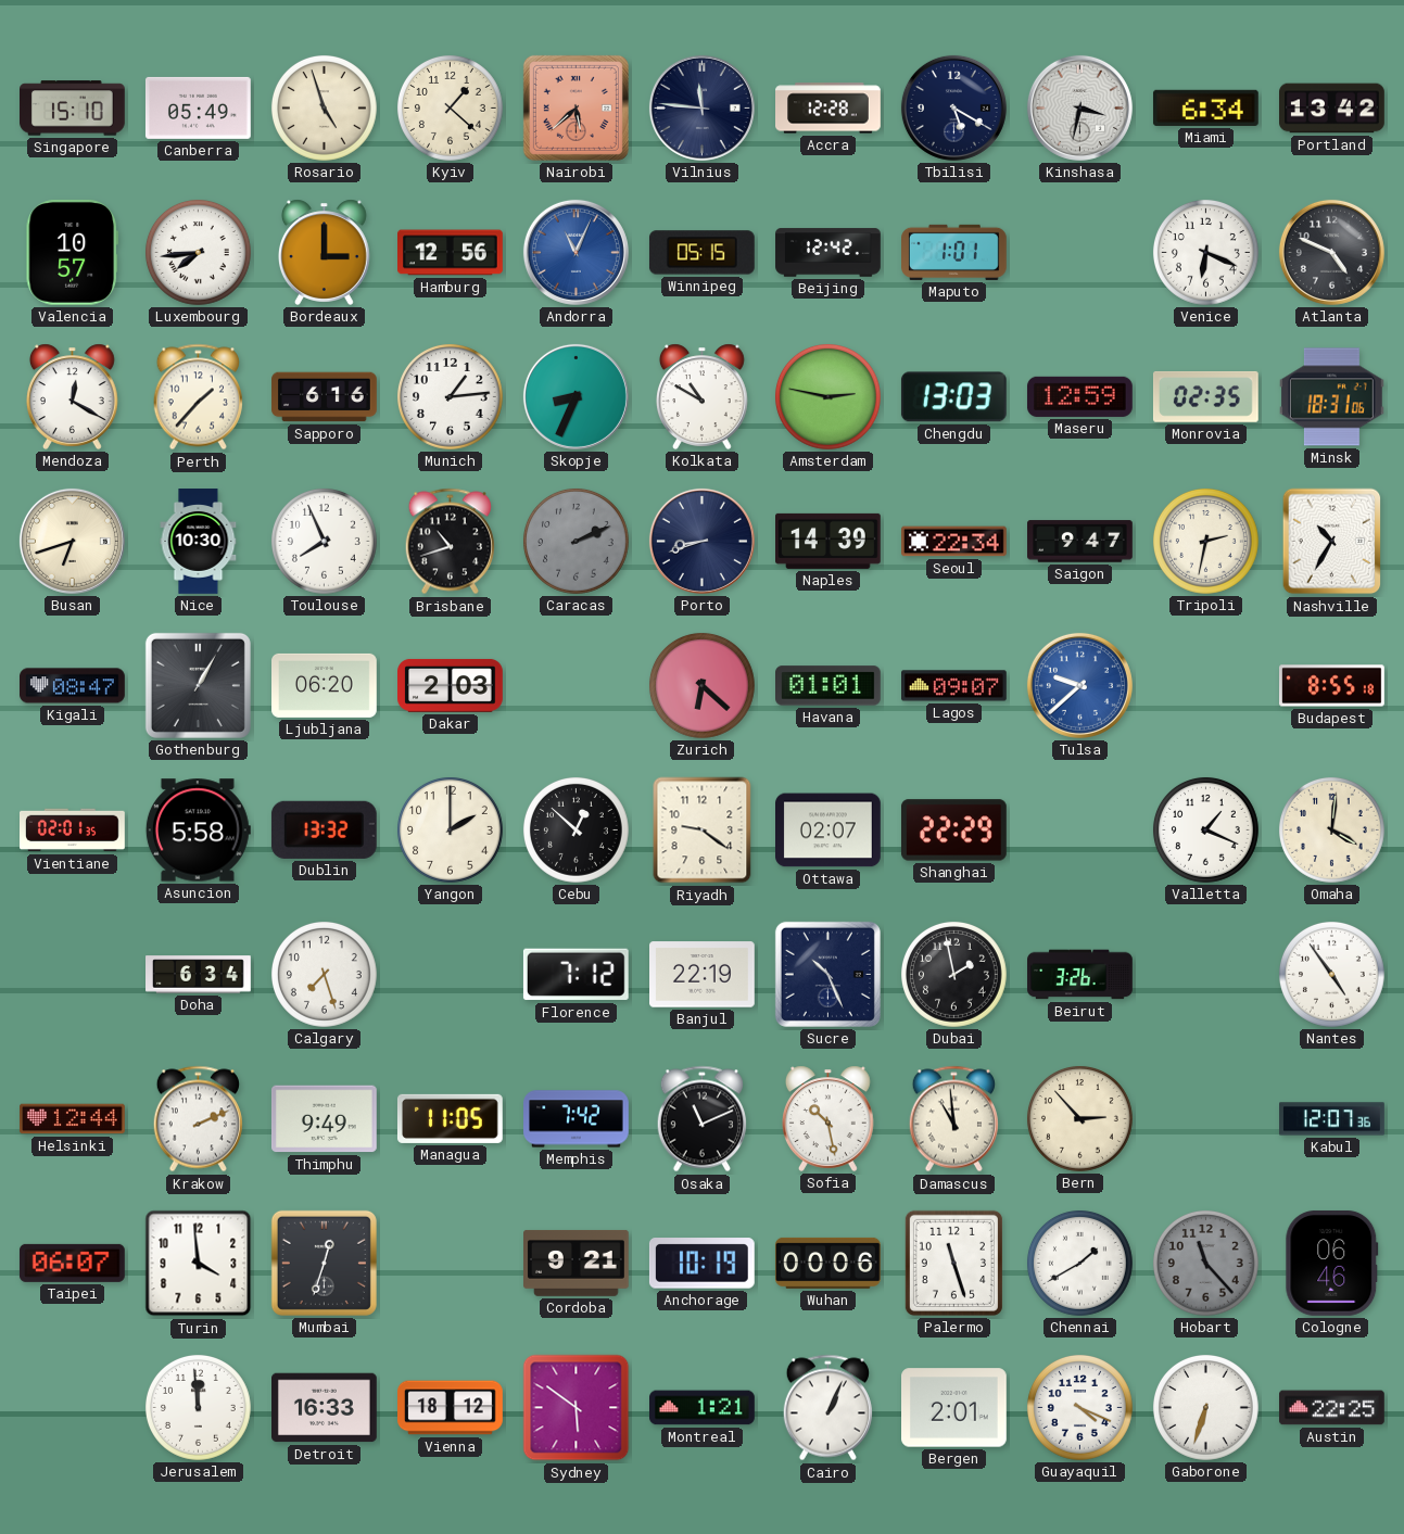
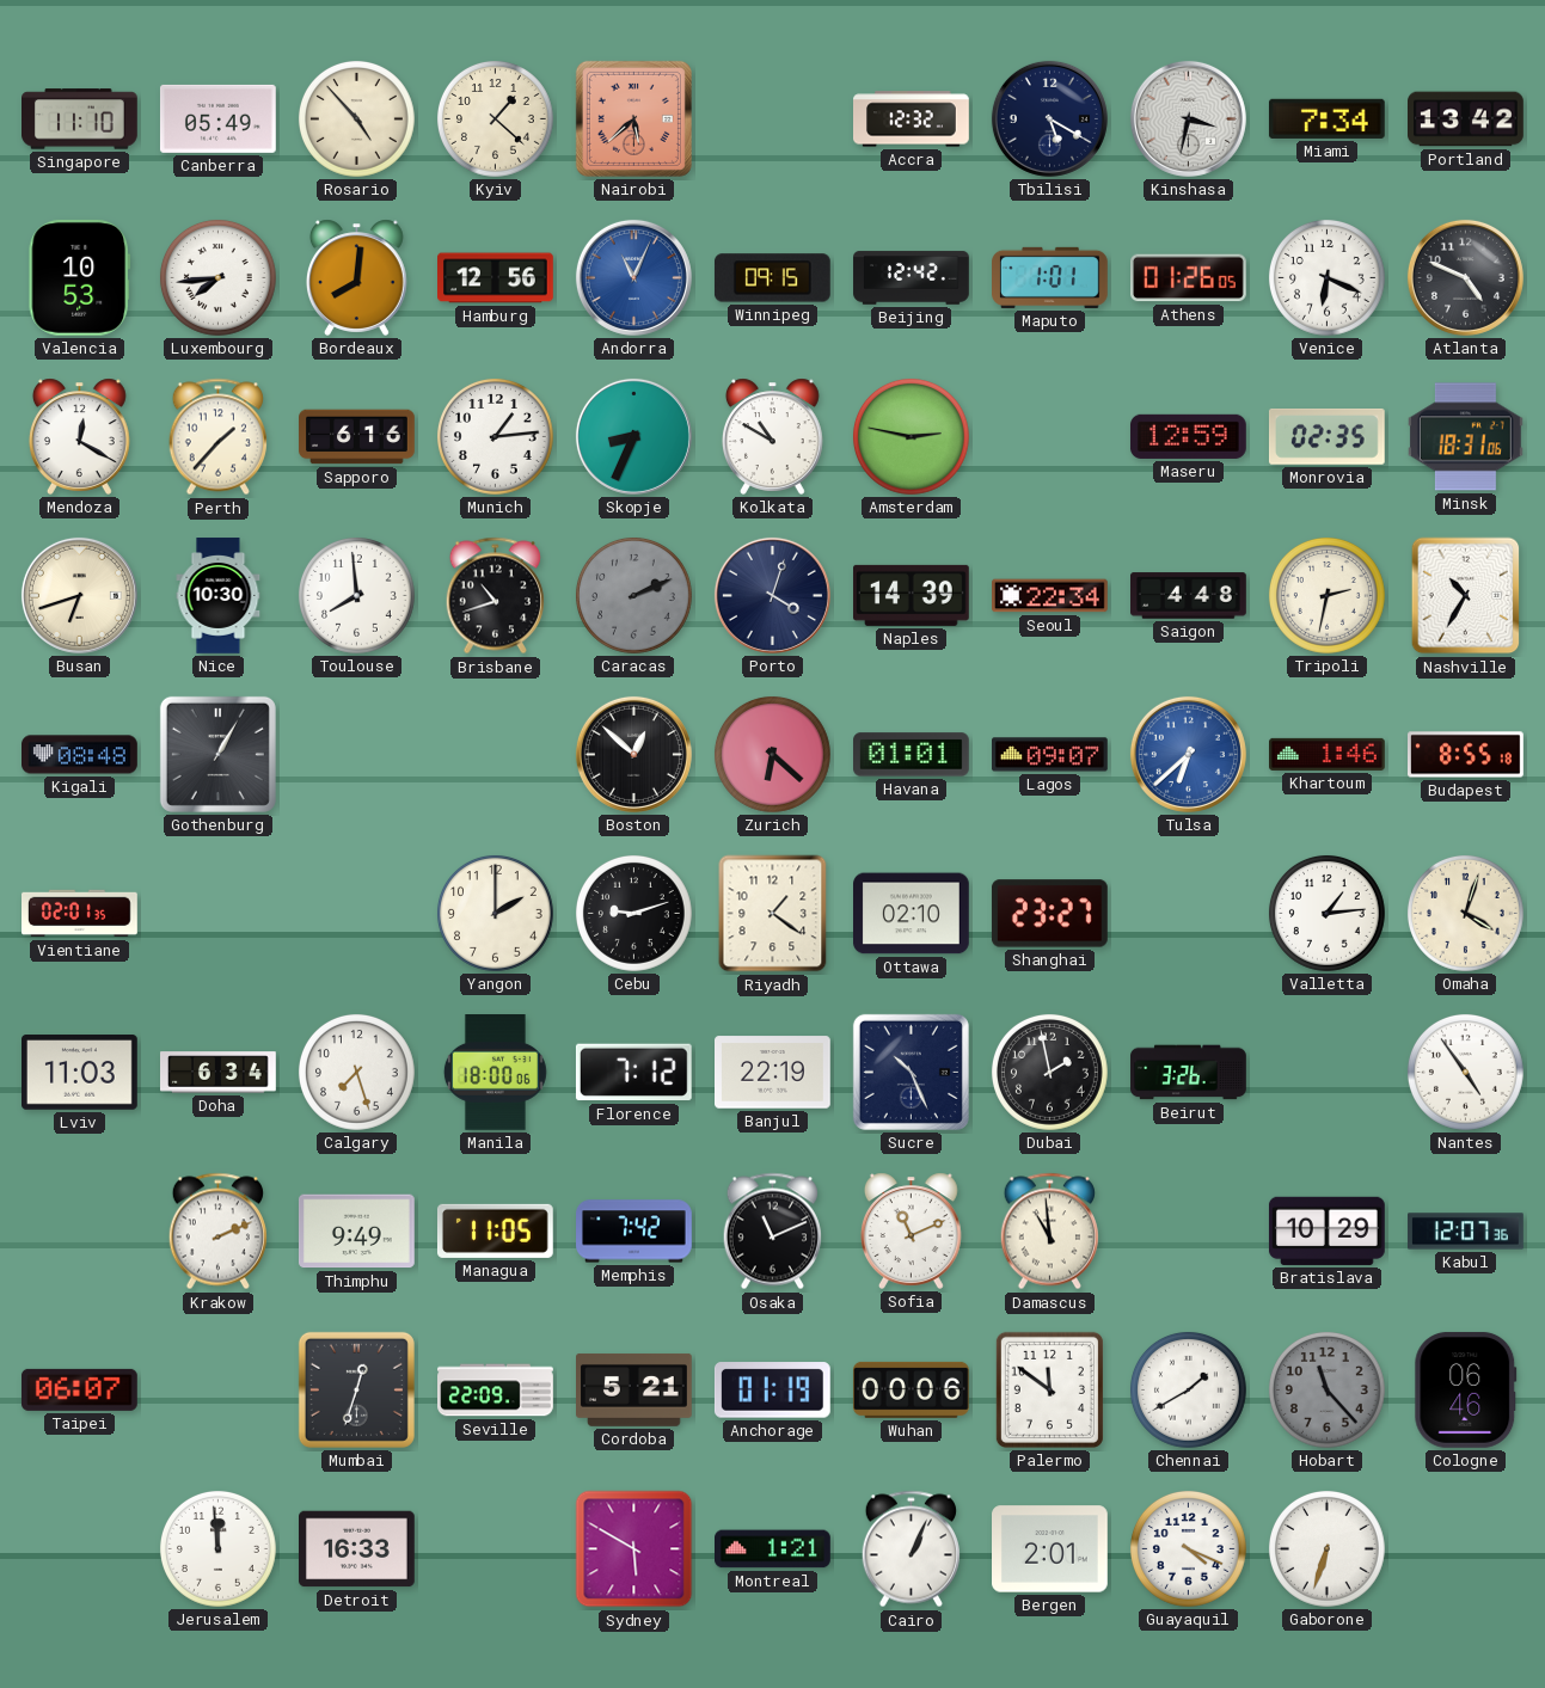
Singapore: 15:10 -> 11:10 (80, 119)
Rosario: 4:57 -> 4:53 (357, 119)
Vilnius: 11:46 -> none (701, 107)
Accra: 12:28 -> 12:32 (912, 119)
Miami: 6:34 -> 7:34 (1326, 118)
Valencia: 10:57 -> 10:53 (79, 277)
Bordeaux: 3:00 -> 8:01 (356, 277)
Winnipeg: 05:15 -> 09:15 (772, 278)
Athens: none -> 01:26 (1189, 278)
Chengdu: 13:03 -> none (953, 397)
Toulouse: 7:56 -> 7:59 (357, 596)
Porto: 8:42 -> 4:03 (772, 595)
Saigon: 9:47 -> 4:48 (1189, 596)
Kigali: 08:47 -> 08:48 (80, 755)
Ljubljana: 06:20 -> none (325, 685)
Dakar: 2:03 -> none (451, 685)
Boston: none -> 12:52 (633, 754)
Tulsa: 9:38 -> 6:38 (1188, 754)
Khartoum: none -> 1:46 (1328, 754)
Asuncion: 5:58 -> none (198, 831)
Dublin: 13:32 -> none (324, 829)
Cebu: 12:52 -> 9:12 (634, 914)
Riyadh: 9:21 -> 1:21 (773, 914)
Ottawa: 02:07 -> 02:10 (912, 914)
Shanghai: 22:29 -> 23:27 (1049, 914)
Valletta: 1:19 -> 1:14 (1328, 914)
Omaha: 4:01 -> 4:03 (1466, 914)
Lviv: none -> 11:03 (80, 1073)
Manila: none -> 18:00 (495, 1073)
Helsinki: 12:44 -> none (73, 1119)
Sofia: 10:28 -> 11:11 (911, 1230)
Bern: 2:53 -> none (1080, 1119)
Bratislava: none -> 10:29 (1326, 1230)
Turin: 3:59 -> none (199, 1264)
Seville: none -> 22:09 (496, 1391)
Cordoba: 9:21 -> 5:21 (634, 1389)
Anchorage: 10:19 -> 01:19 (772, 1391)
Palermo: 11:27 -> 11:51 (1049, 1389)
Vienna: 18:12 -> none (451, 1408)
Sydney: 5:51 -> 5:50 (634, 1549)
Austin: 22:25 -> none (1332, 1408)
